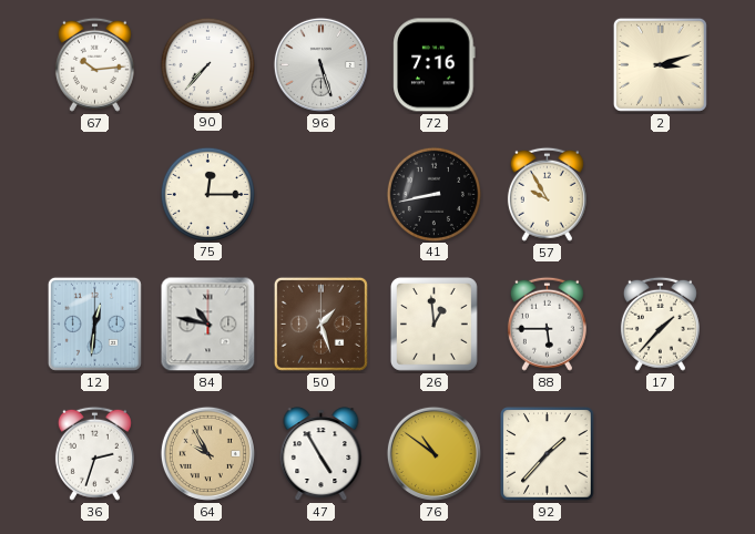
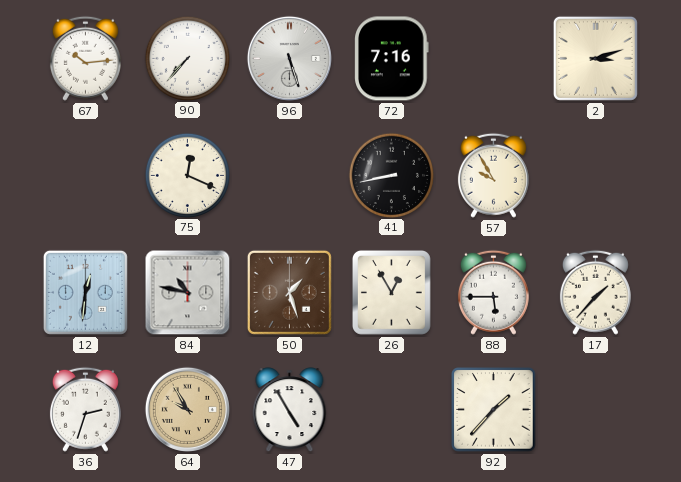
75: 12:15 -> 12:19 (187, 175)
26: 12:59 -> 12:55 (391, 292)
76: 10:51 -> none (433, 453)
